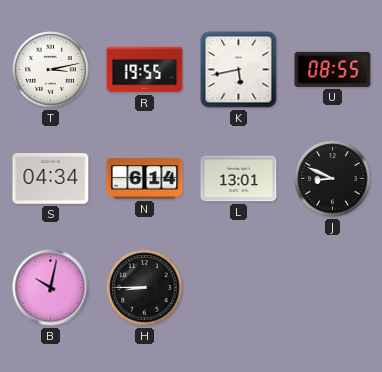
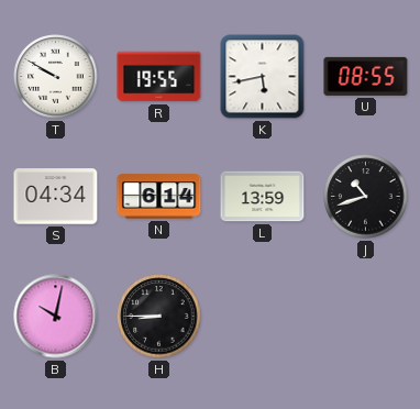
T: 3:13 -> 9:50 (56, 77)
L: 13:01 -> 13:59 (263, 197)
J: 8:49 -> 10:42 (366, 197)
